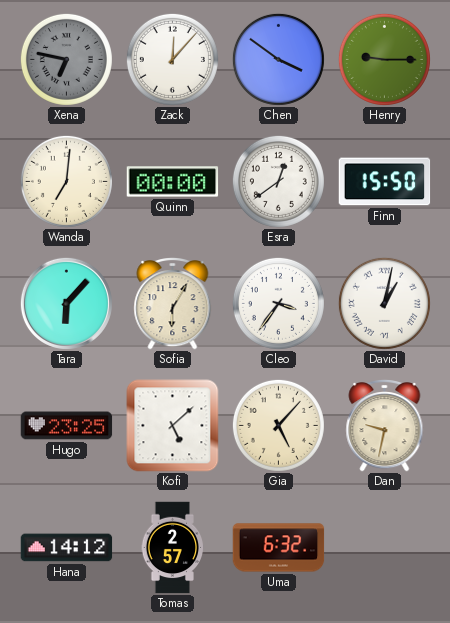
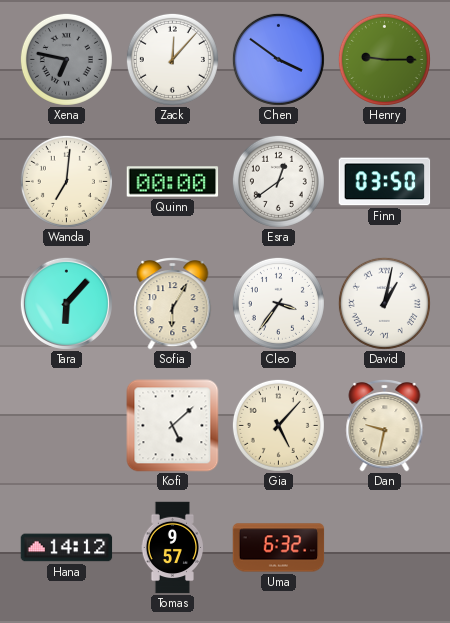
Finn: 15:50 -> 03:50 (385, 182)
Hugo: 23:25 -> none (67, 426)
Tomas: 2:57 -> 9:57 (173, 548)
